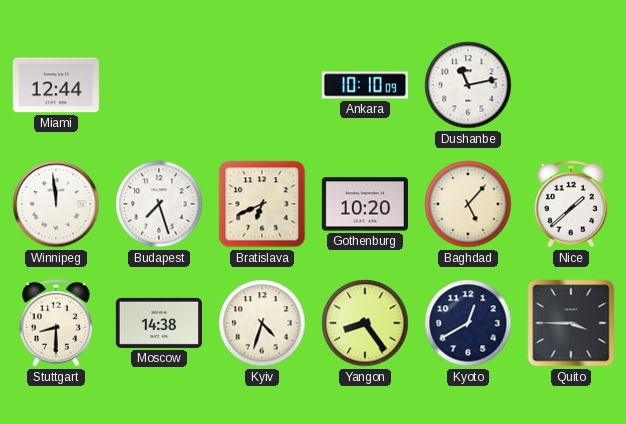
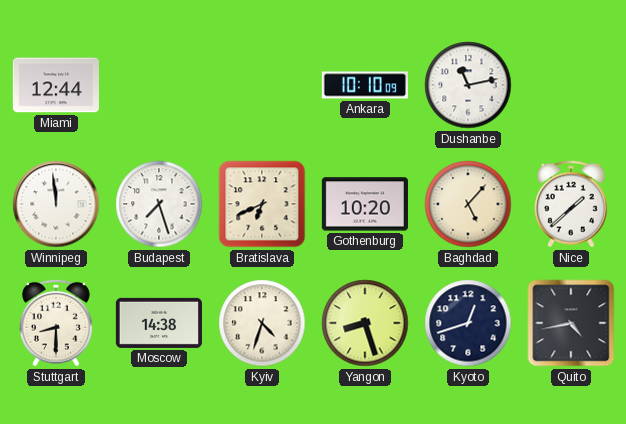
Yangon: 8:24 -> 8:27 (365, 323)
Kyoto: 12:40 -> 12:42 (468, 323)
Quito: 3:45 -> 4:43 (571, 323)
